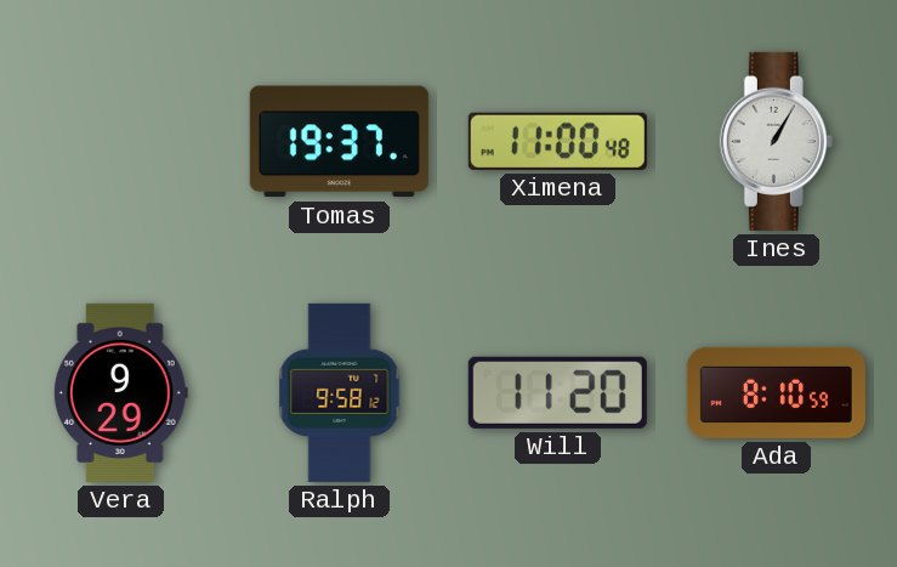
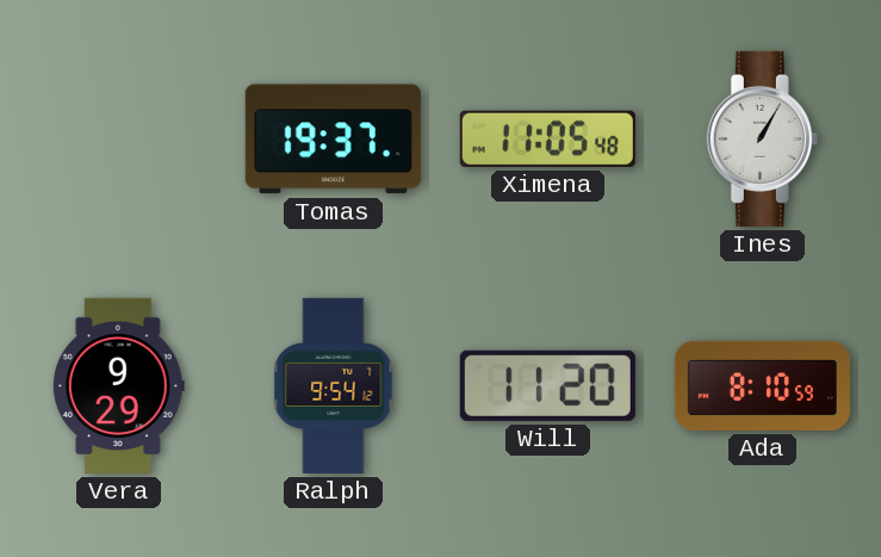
Ximena: 11:00 -> 11:05 (547, 138)
Ralph: 9:58 -> 9:54 (334, 385)
